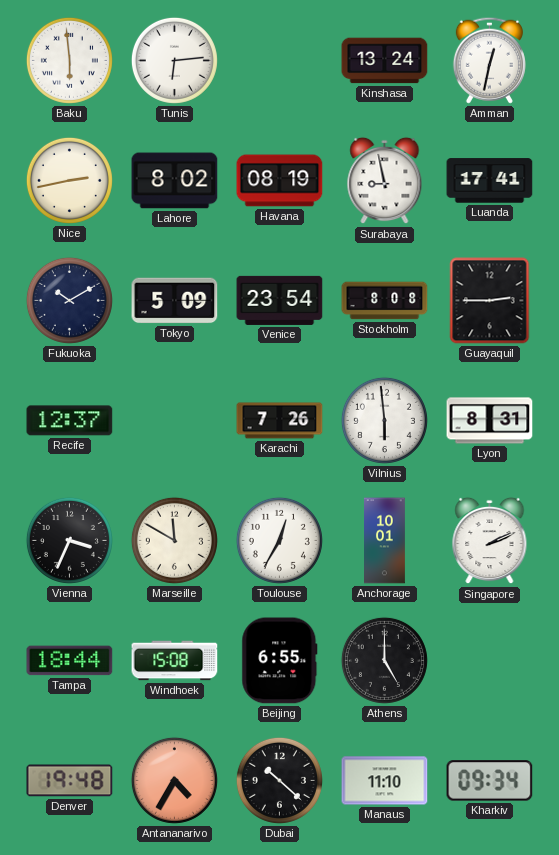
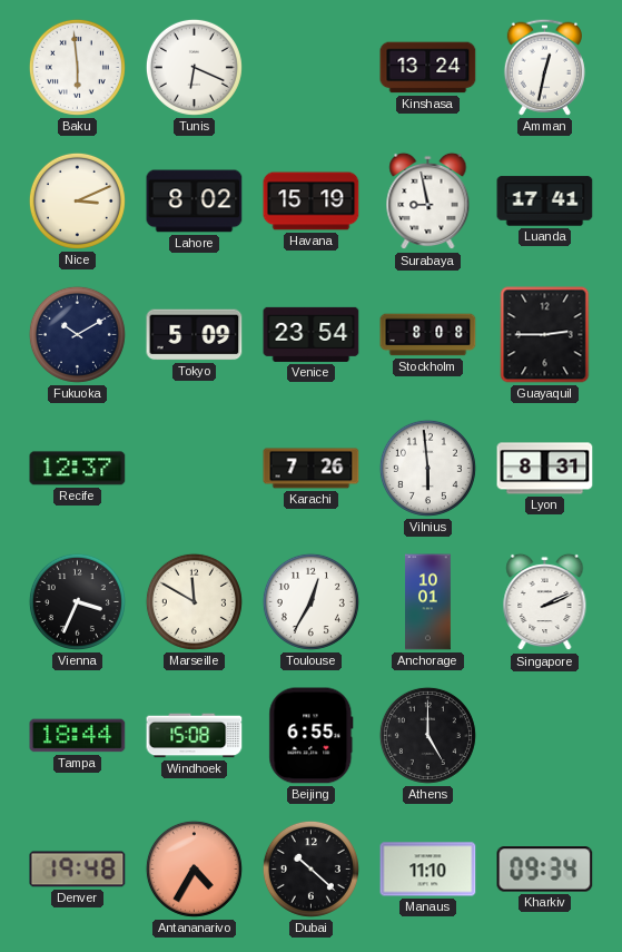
Tunis: 6:14 -> 6:19 (194, 67)
Nice: 2:43 -> 3:11 (77, 200)
Havana: 08:19 -> 15:19 (312, 202)
